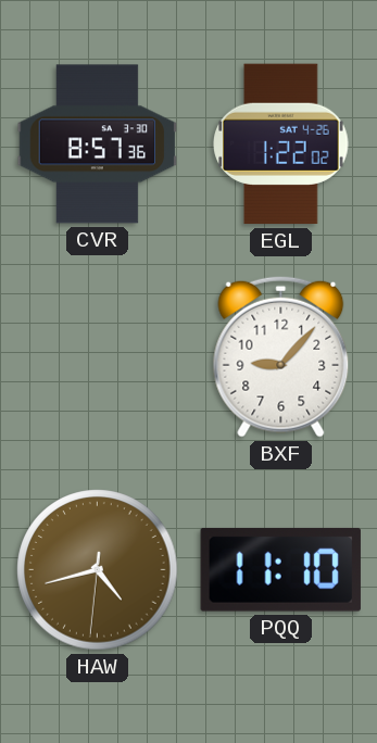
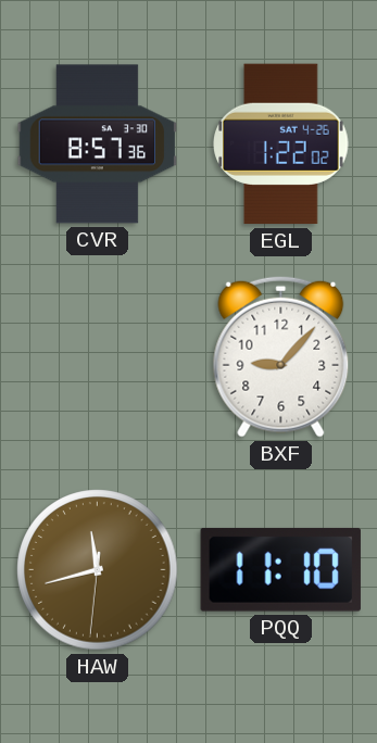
HAW: 4:42 -> 11:42 (98, 570)
